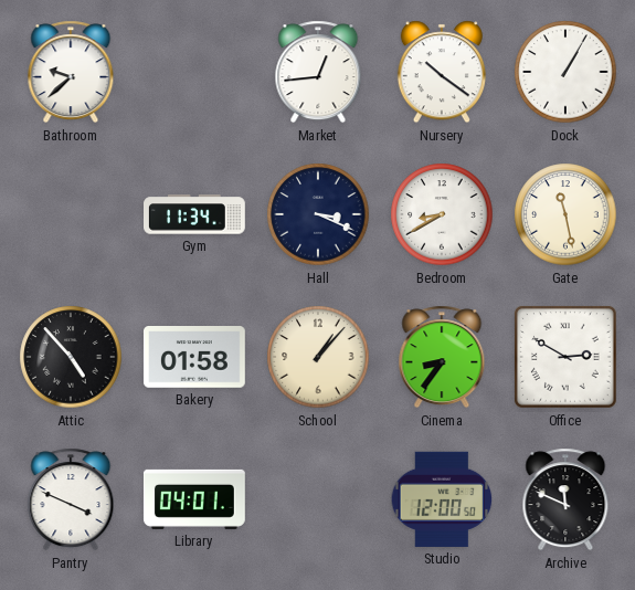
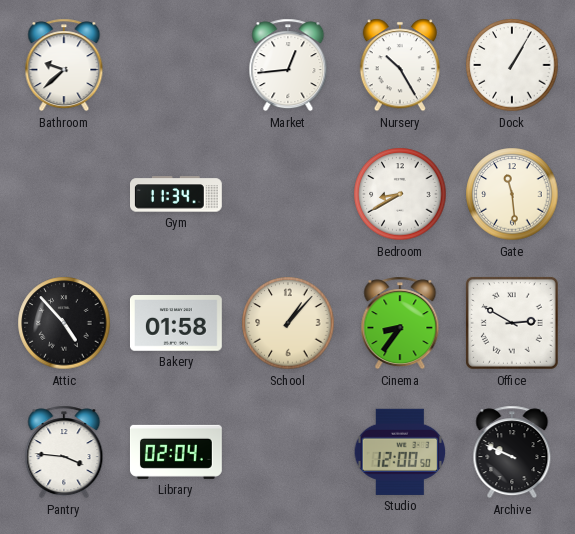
Nursery: 10:21 -> 10:25 (400, 65)
Hall: 3:19 -> none (318, 214)
Gate: 11:28 -> 11:29 (512, 194)
Pantry: 3:49 -> 3:46 (64, 452)
Library: 04:01 -> 02:04 (176, 452)
Archive: 11:49 -> 9:49 (512, 452)
